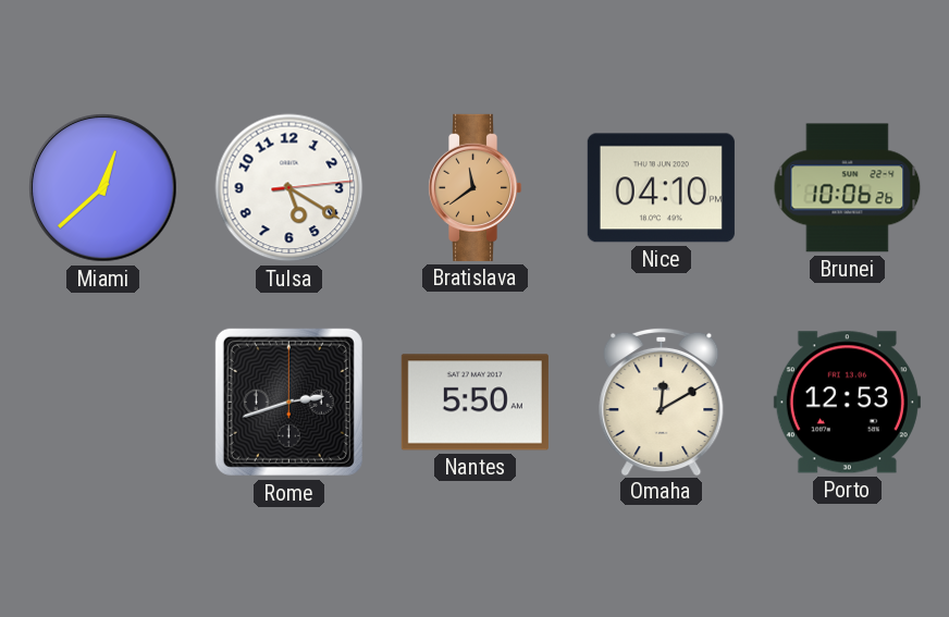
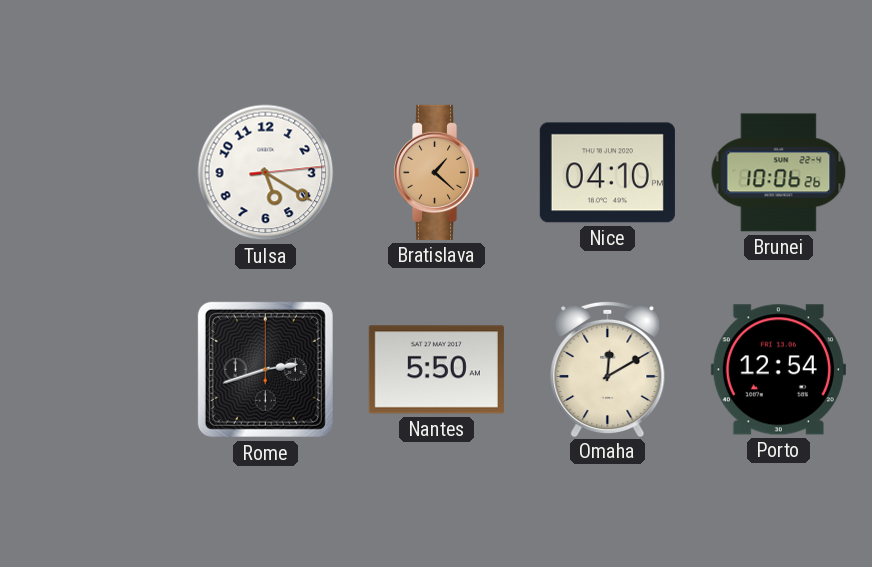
Miami: 12:38 -> none (103, 188)
Bratislava: 11:39 -> 1:22 (436, 172)
Porto: 12:53 -> 12:54 (778, 370)
